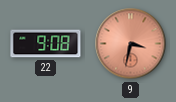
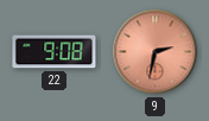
9: 3:32 -> 2:32 (156, 52)
